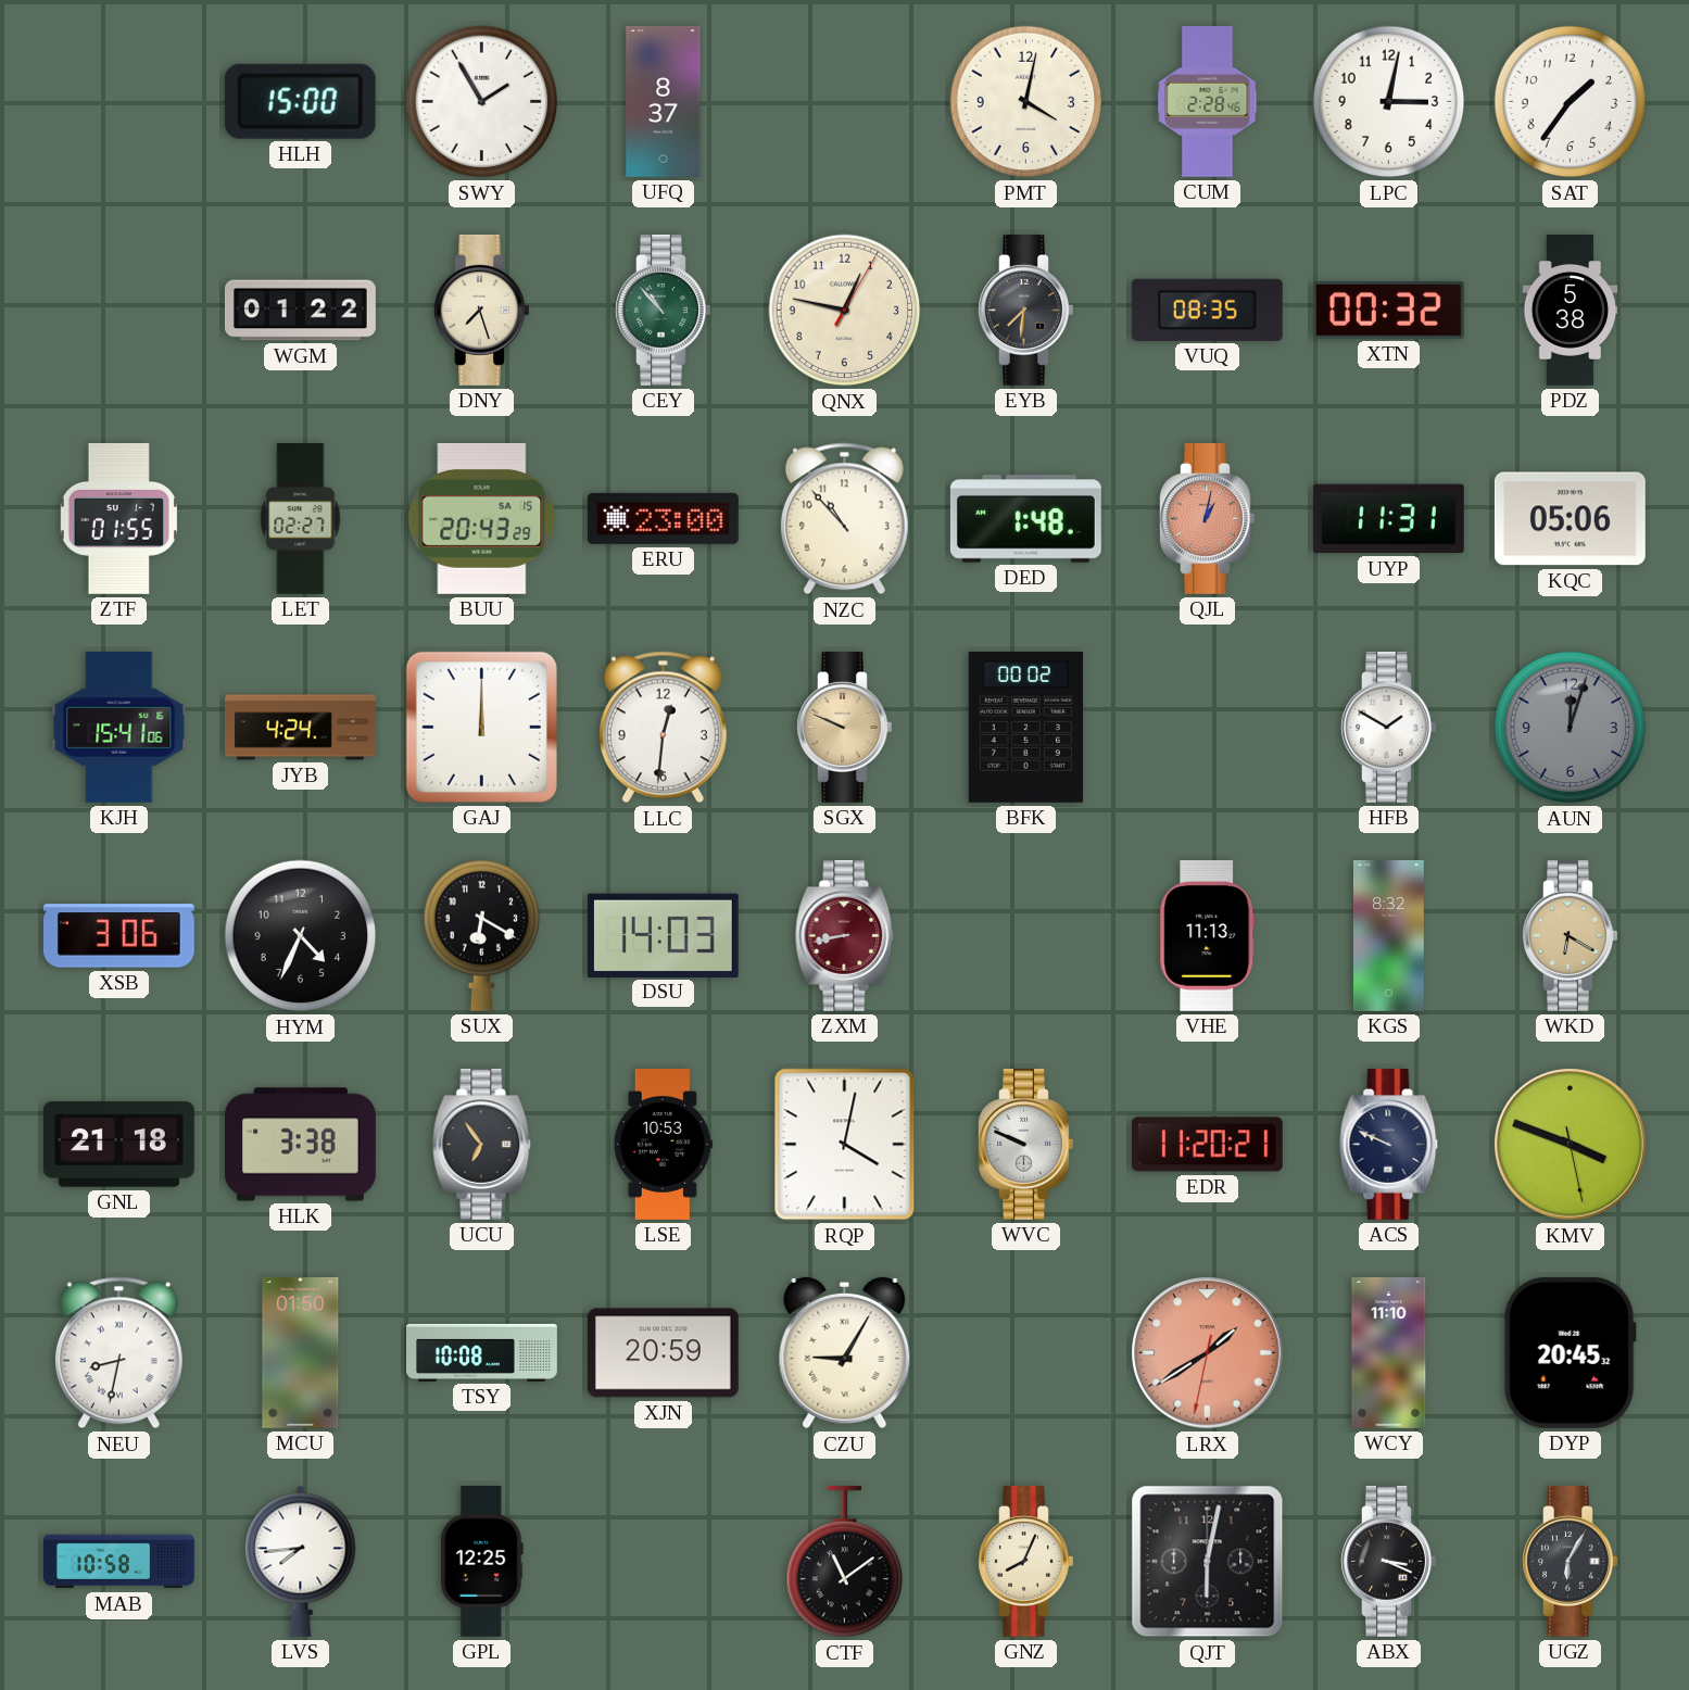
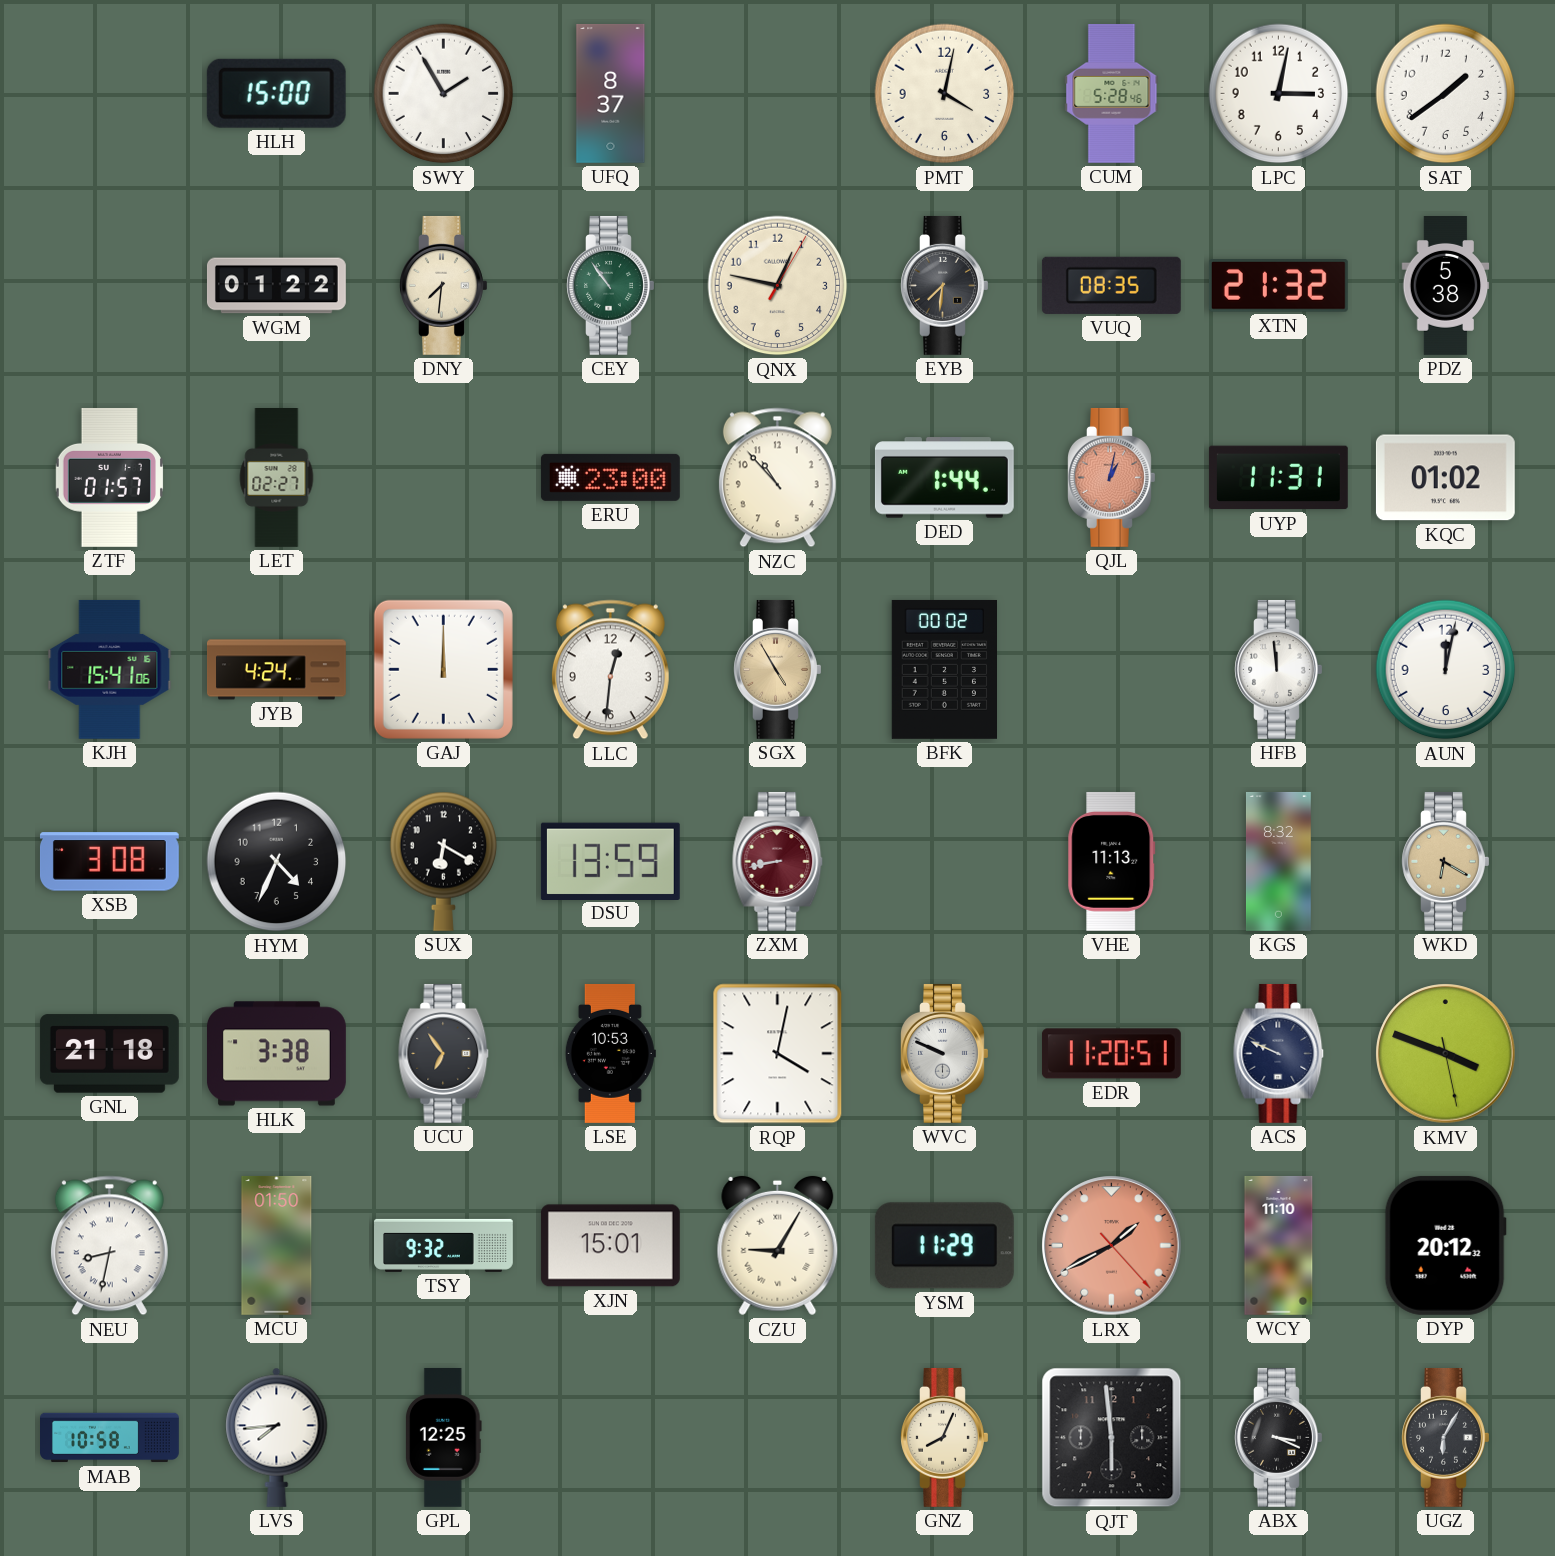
CUM: 2:28 -> 5:28 (1112, 93)
SAT: 1:36 -> 1:39 (1446, 94)
DNY: 7:27 -> 7:31 (444, 285)
CEY: 10:53 -> 10:54 (611, 285)
XTN: 00:32 -> 21:32 (1278, 286)
ZTF: 01:55 -> 01:57 (109, 477)
BUU: 20:43 -> none (482, 518)
DED: 1:48 -> 1:44 (944, 478)
KQC: 05:06 -> 01:02 (1445, 478)
SGX: 9:49 -> 4:55 (778, 669)
HFB: 1:50 -> 11:59 (1279, 669)
AUN: 12:03 -> 12:02 (1446, 670)
AUN dial: grey -> white (1446, 670)
XSB: 3:06 -> 3:08 (109, 862)
DSU: 14:03 -> 13:59 (610, 861)
EDR: 11:20:21 -> 11:20:51 (1111, 1054)
TSY: 10:08 -> 9:32 (444, 1245)
XJN: 20:59 -> 15:01 (610, 1246)
YSM: none -> 11:29 (944, 1246)
LRX: 1:39 -> 1:40 (1112, 1246)
DYP: 20:45 -> 20:12 (1445, 1245)
CTF: 11:09 -> none (845, 1562)
QJT: 6:02 -> 5:59 (1112, 1438)
